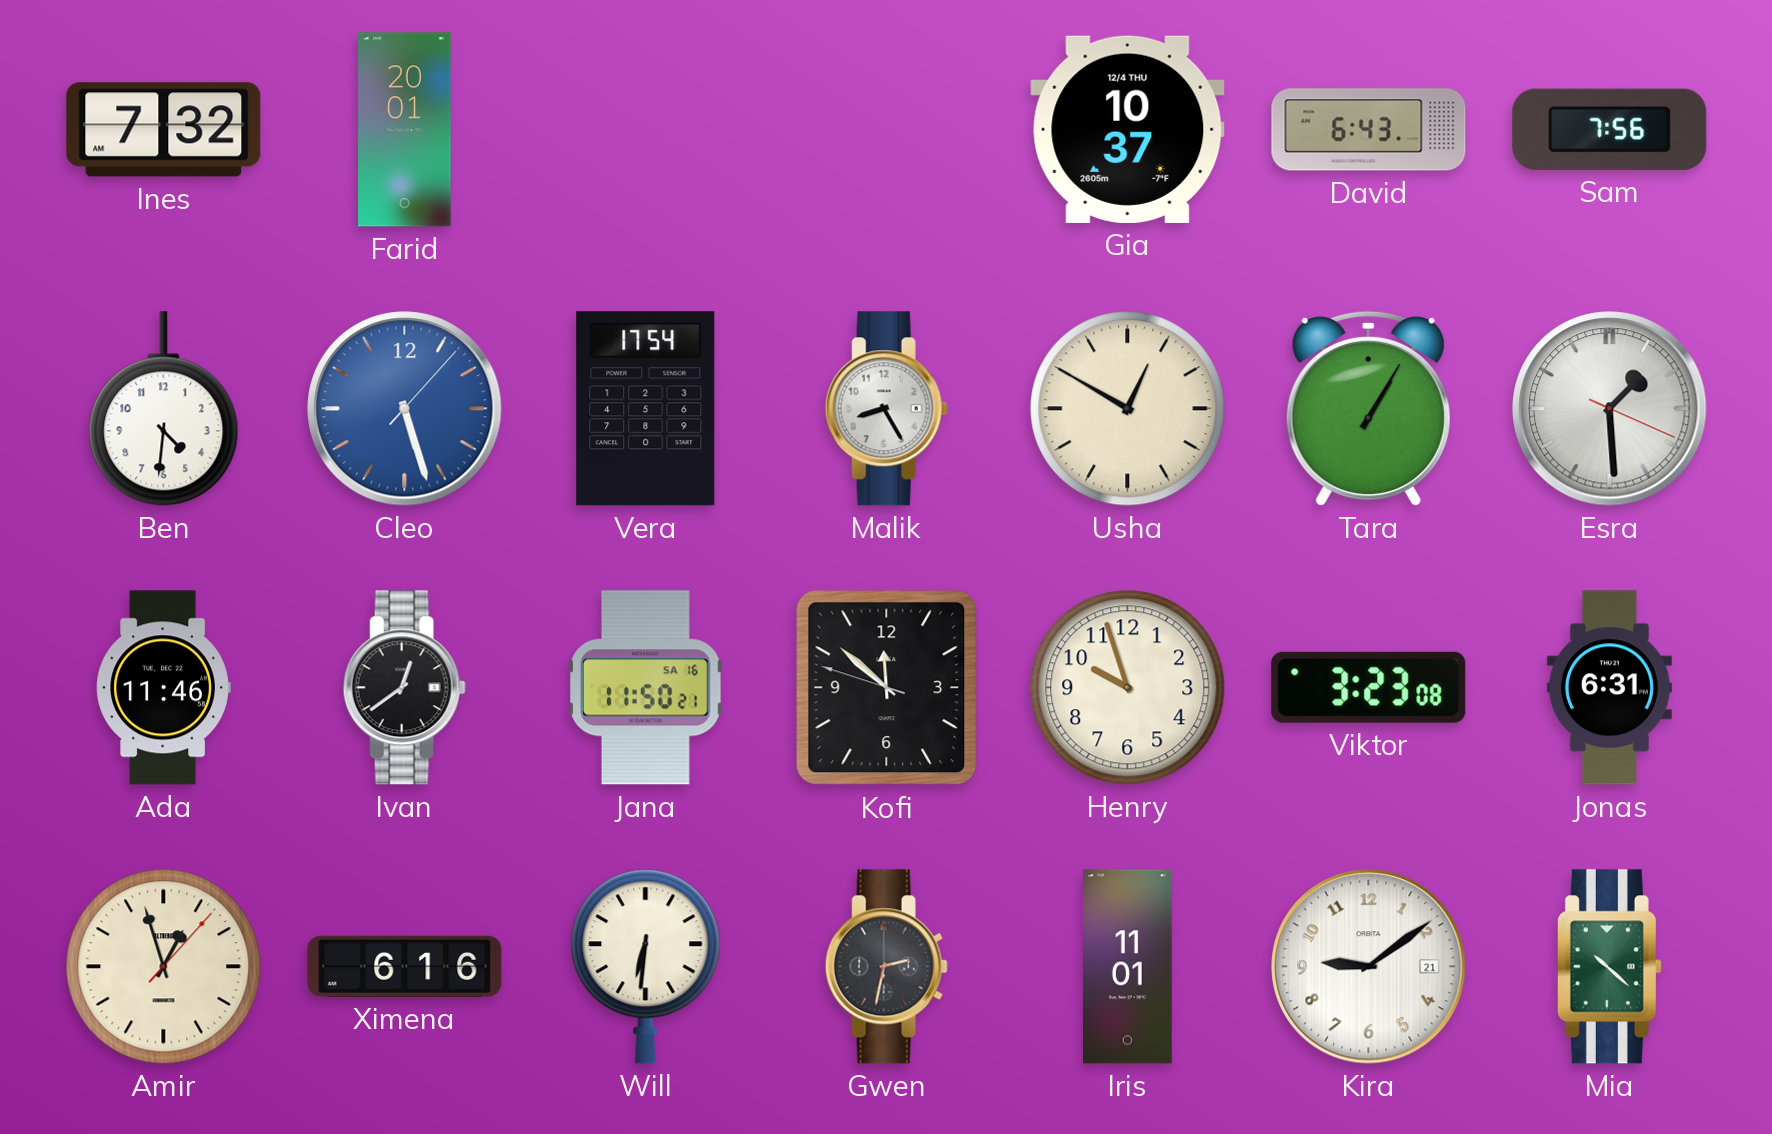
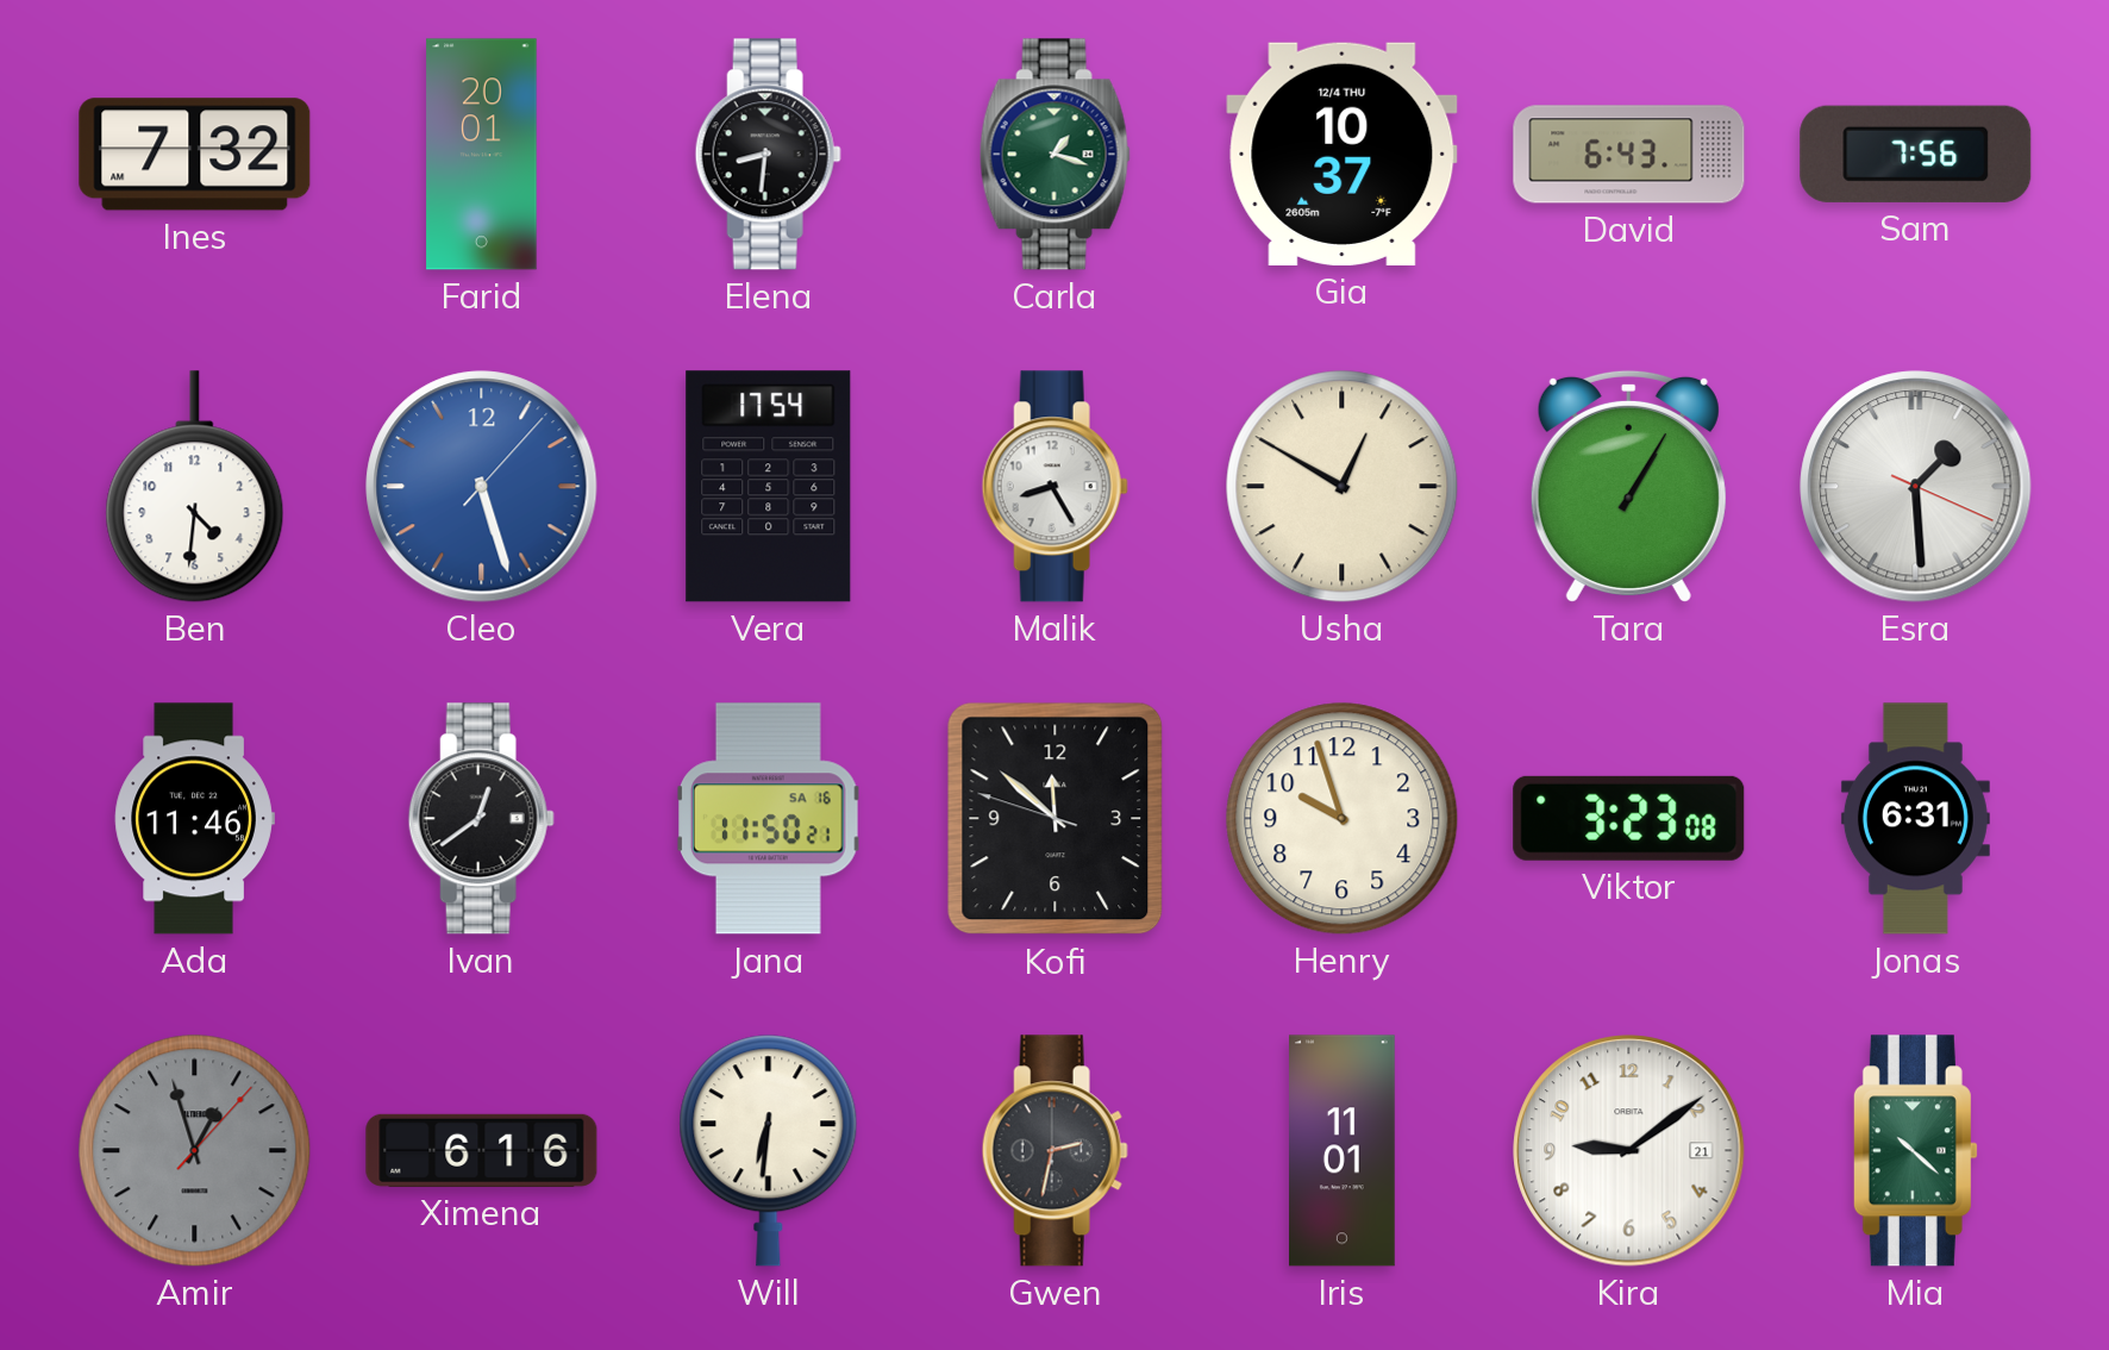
Elena: none -> 8:31 (768, 155)
Carla: none -> 1:18 (1054, 155)
Amir dial: cream -> grey (195, 1151)
